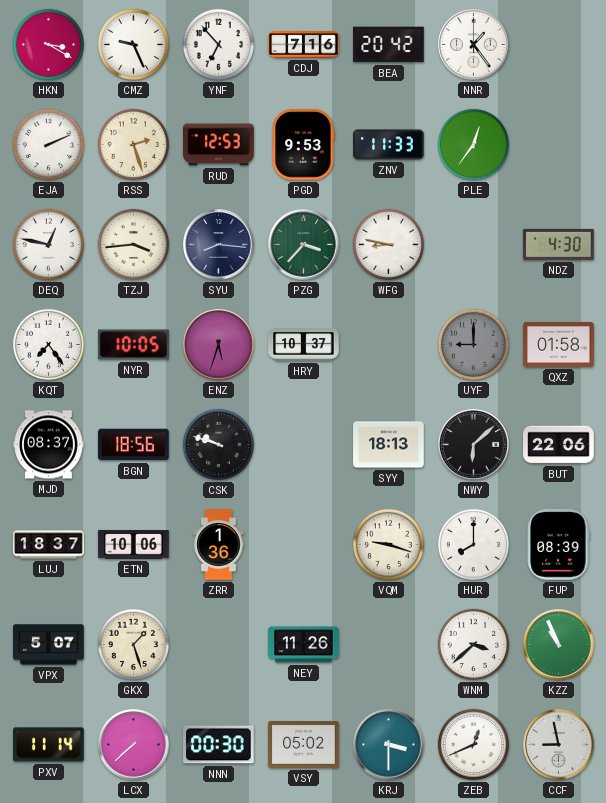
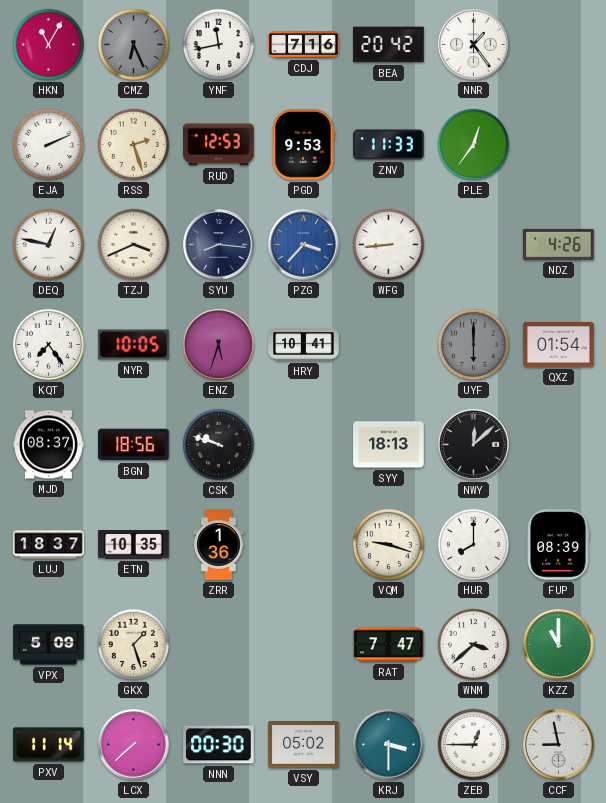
HKN: 3:20 -> 11:05 (48, 44)
CMZ: 9:26 -> 6:26 (133, 44)
CMZ dial: white -> grey (133, 44)
YNF: 6:53 -> 11:43 (218, 44)
TZJ: 3:44 -> 3:41 (133, 244)
PZG dial: green -> blue (304, 245)
WFG: 8:47 -> 8:44 (388, 244)
NDZ: 4:30 -> 4:26 (559, 244)
HRY: 10:37 -> 10:41 (304, 345)
UYF: 9:00 -> 6:00 (473, 344)
QXZ: 01:58 -> 01:54 (559, 344)
NWY: 6:08 -> 12:08 (474, 445)
BUT: 22:06 -> none (559, 445)
ETN: 10:06 -> 10:35 (134, 545)
VPX: 5:07 -> 5:09 (49, 645)
NEY: 11:26 -> none (304, 645)
RAT: none -> 7:47 (389, 645)
KZZ: 10:56 -> 11:00 (559, 645)
ZEB: 12:41 -> 12:45 (473, 744)
